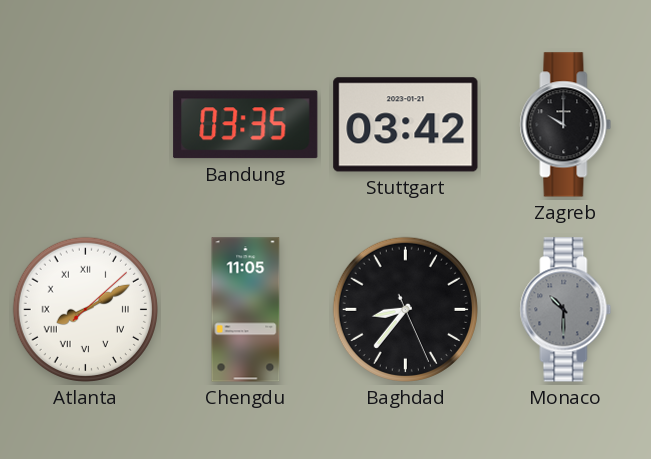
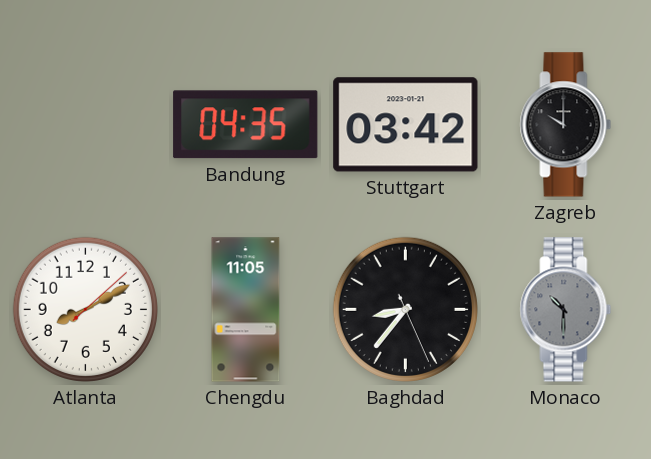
Bandung: 03:35 -> 04:35 (246, 125)
Atlanta numerals: Roman -> Arabic (85, 309)
